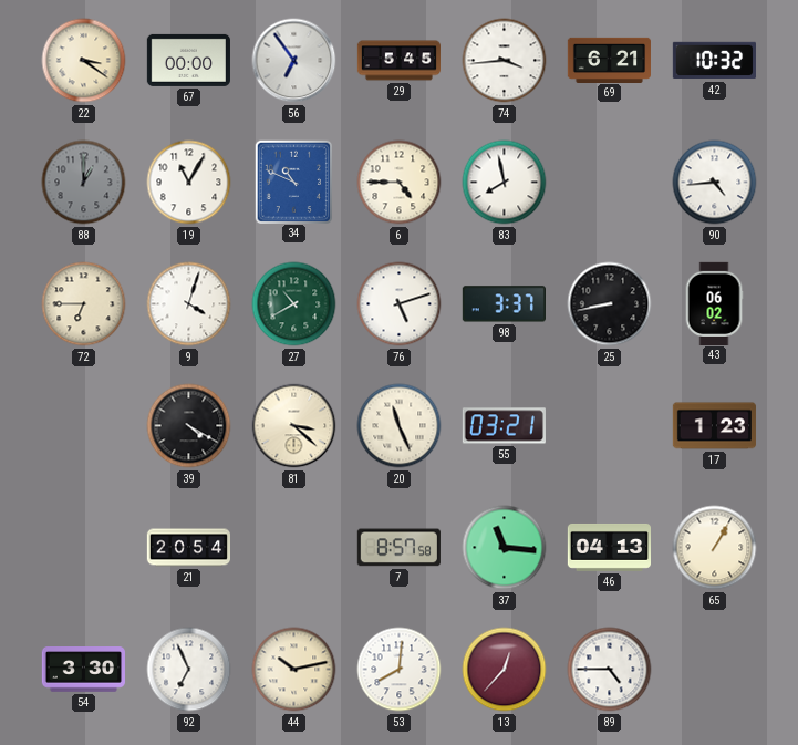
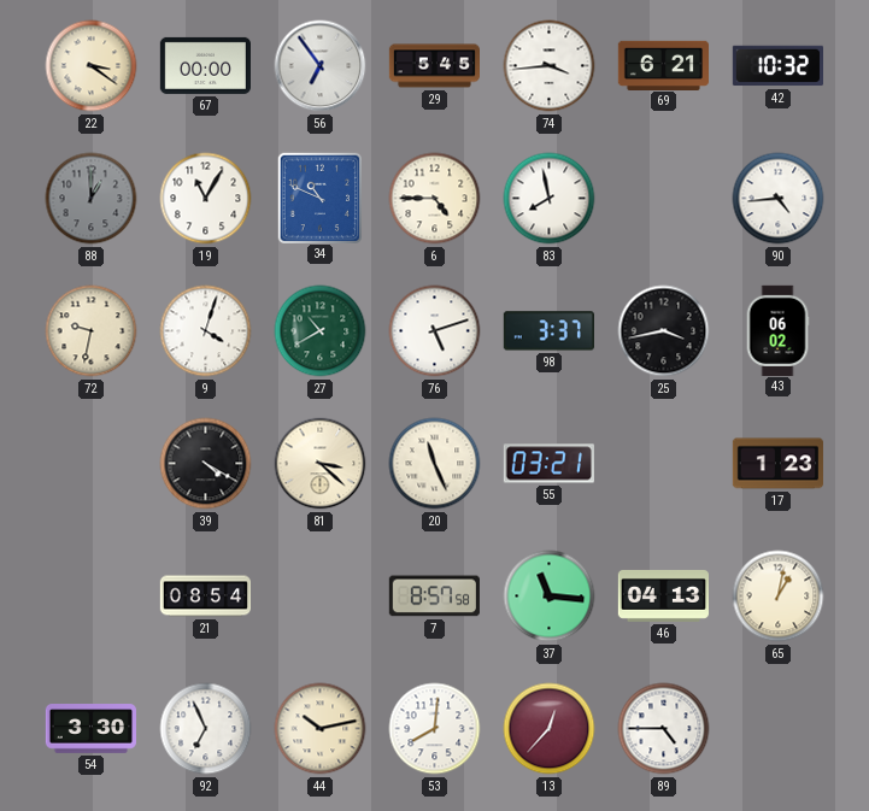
72: 6:45 -> 9:32 (92, 331)
25: 8:43 -> 3:43 (664, 331)
21: 20:54 -> 08:54 (205, 597)
65: 1:05 -> 1:02 (779, 597)
